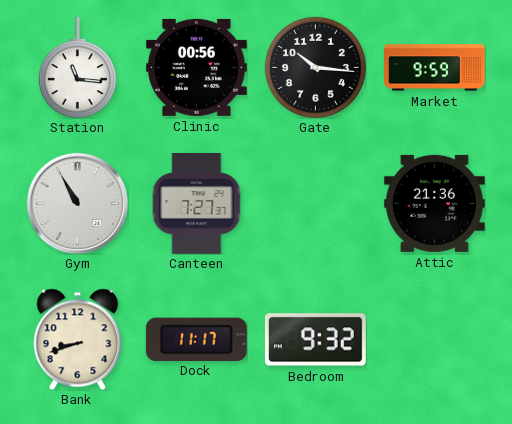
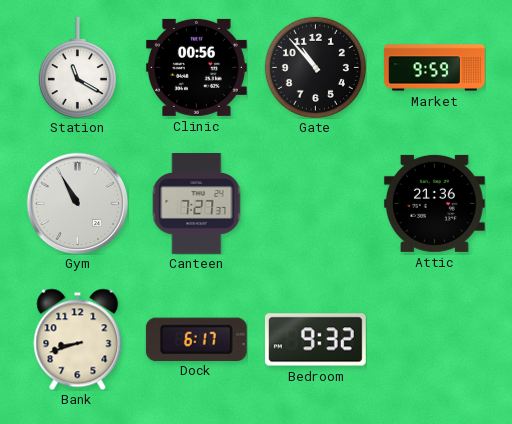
Station: 11:16 -> 11:20 (77, 67)
Gate: 10:16 -> 10:53 (315, 67)
Dock: 11:17 -> 6:17 (196, 339)
